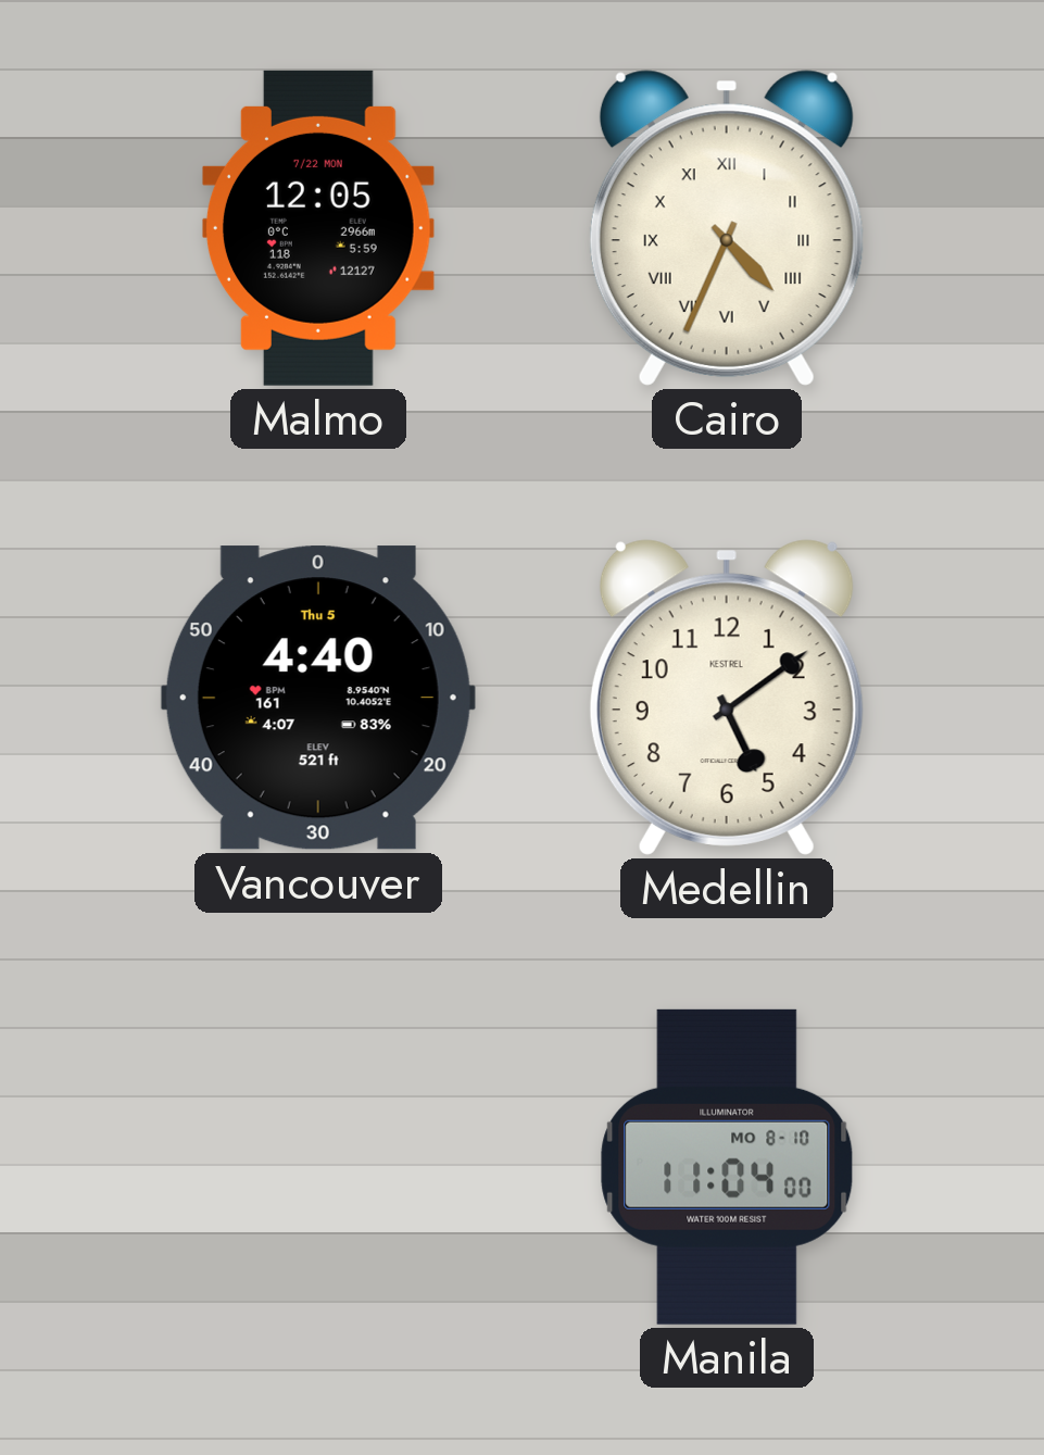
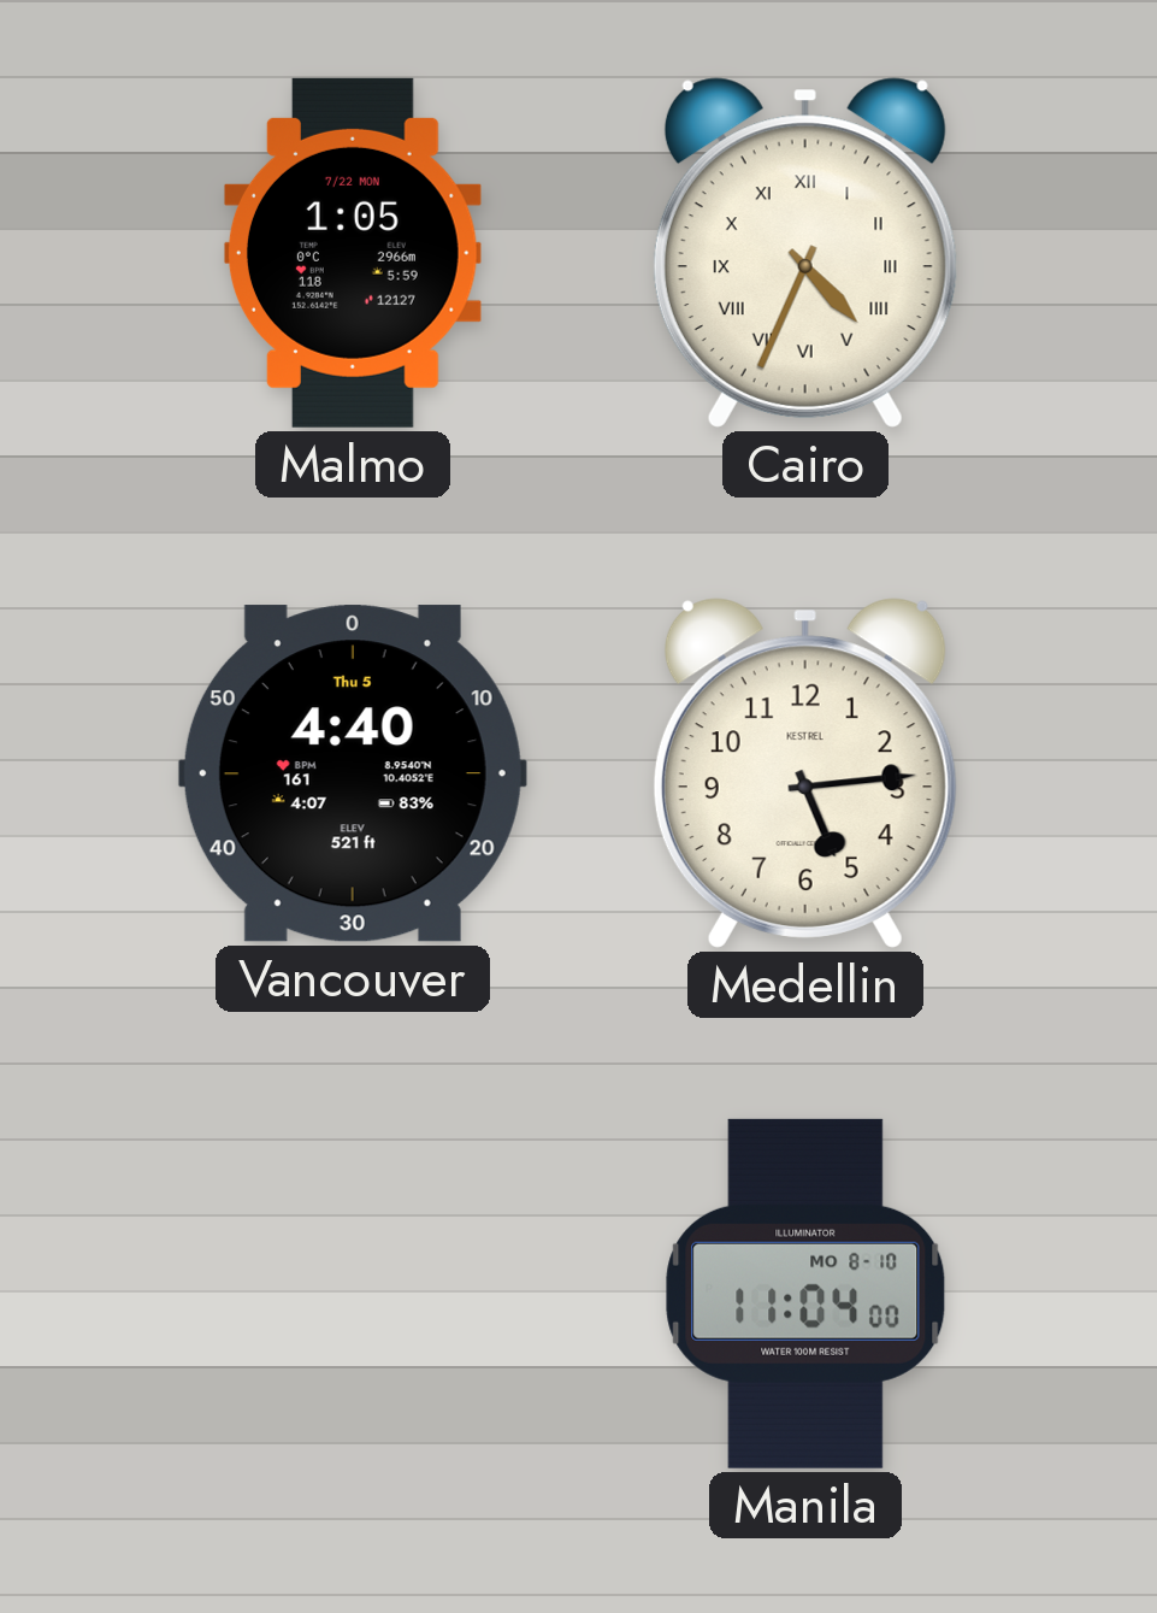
Malmo: 12:05 -> 1:05 (353, 253)
Medellin: 5:09 -> 5:14 (805, 773)
